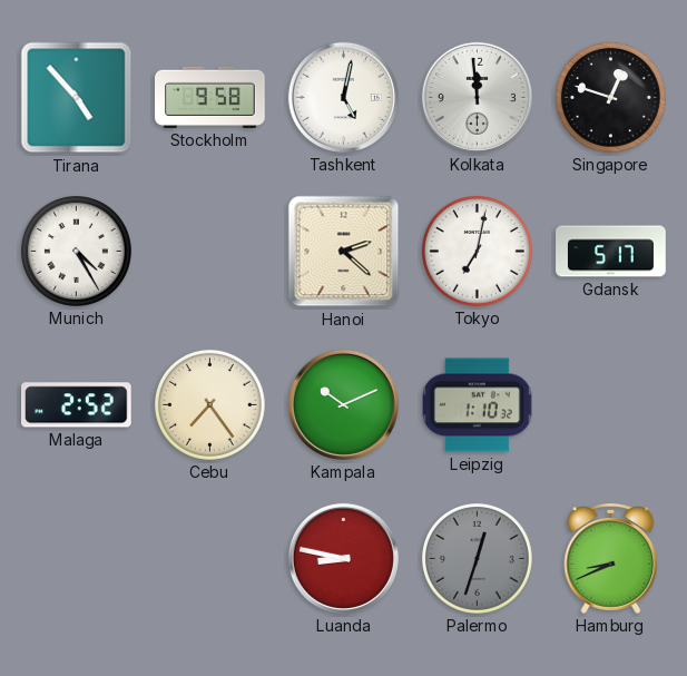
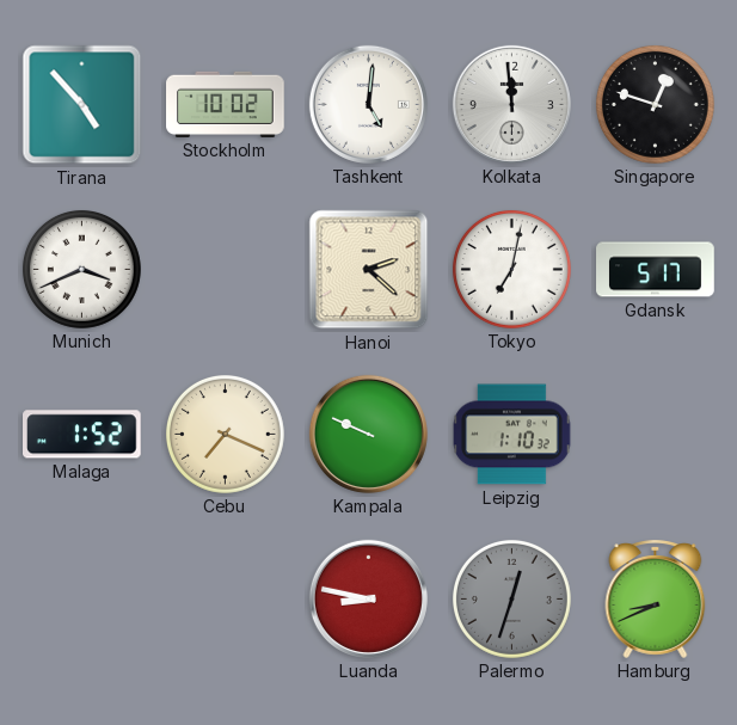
Stockholm: 9:58 -> 10:02 (226, 104)
Tashkent: 5:02 -> 5:01 (368, 104)
Munich: 4:25 -> 3:41 (81, 269)
Malaga: 2:52 -> 1:52 (82, 435)
Cebu: 7:24 -> 7:19 (225, 434)
Kampala: 10:11 -> 9:49 (368, 434)
